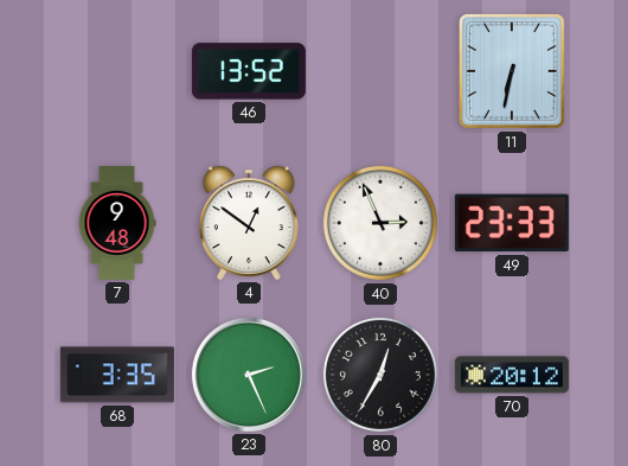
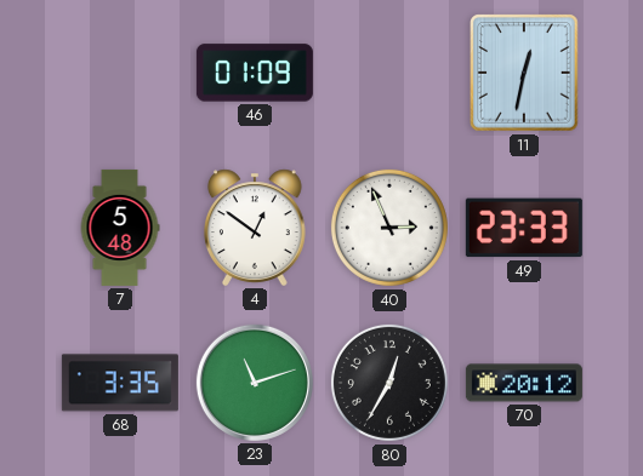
46: 13:52 -> 01:09 (255, 73)
11: 6:32 -> 12:32 (525, 73)
7: 9:48 -> 5:48 (120, 228)
23: 2:26 -> 11:12 (255, 383)
